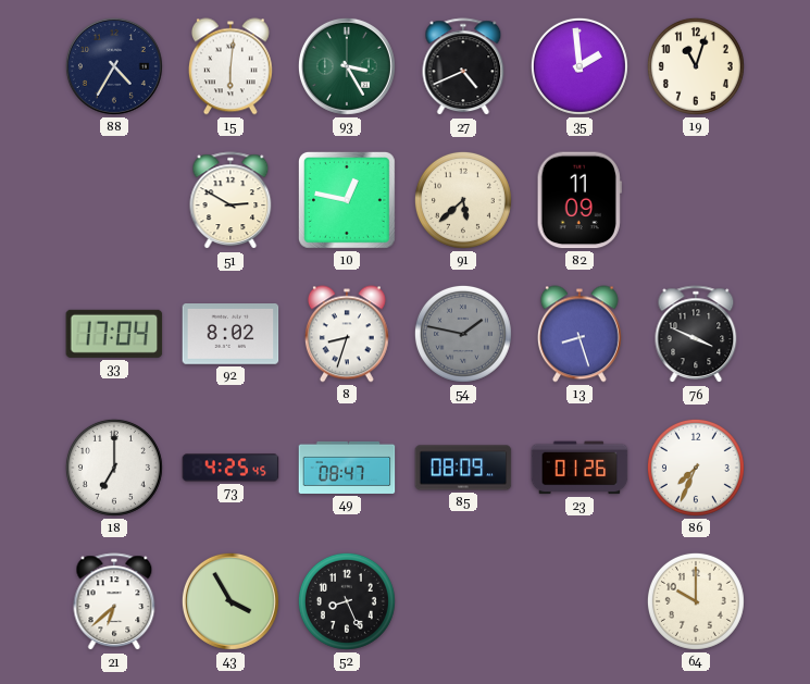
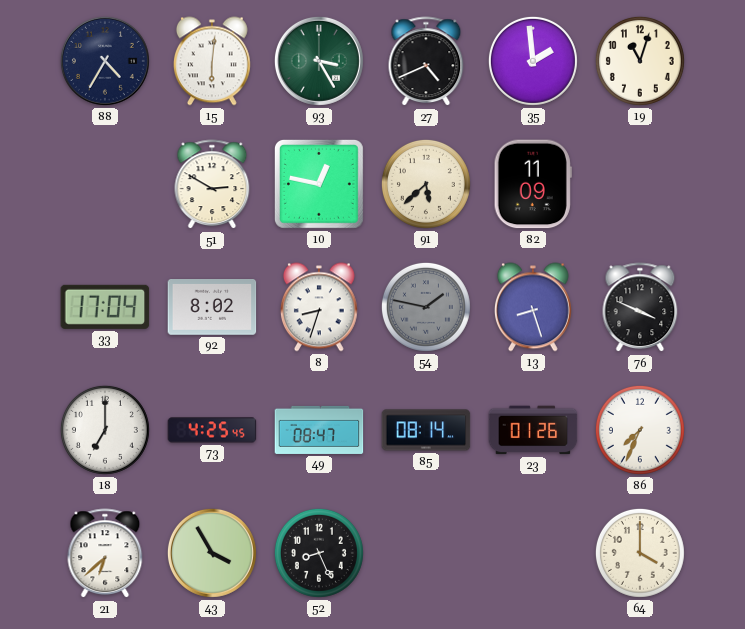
85: 08:09 -> 08:14 (426, 430)
64: 10:00 -> 4:00 (640, 553)
